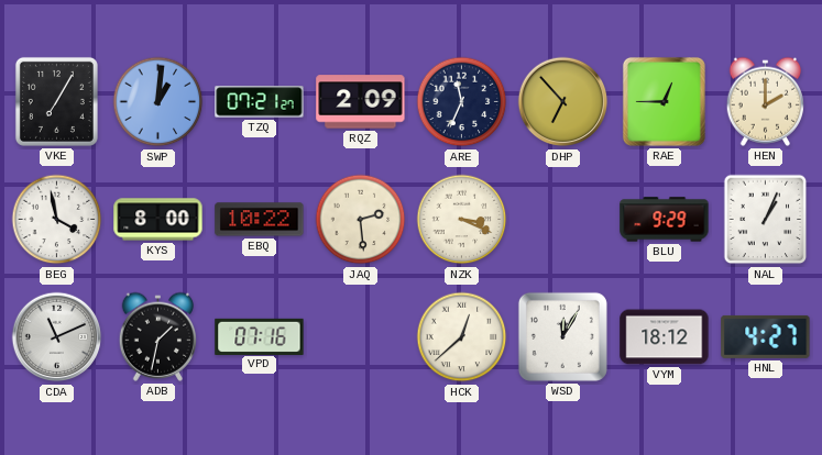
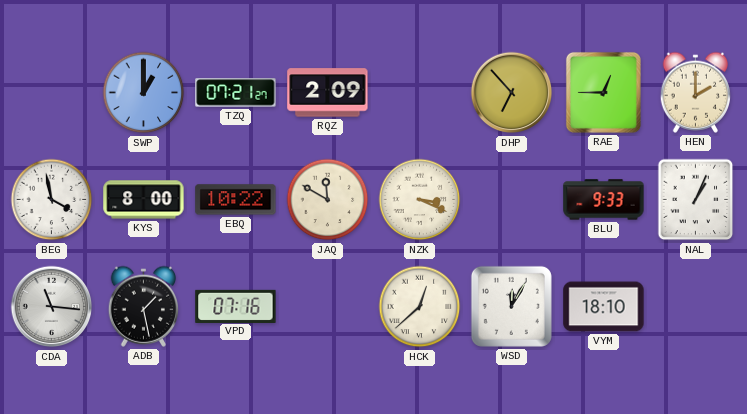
VKE: 7:05 -> none (56, 101)
SWP: 1:01 -> 1:00 (144, 93)
ARE: 11:34 -> none (462, 102)
JAQ: 2:29 -> 11:50 (328, 200)
BLU: 9:29 -> 9:33 (604, 200)
CDA: 11:11 -> 11:16 (52, 307)
ADB: 1:32 -> 1:28 (143, 306)
VYM: 18:12 -> 18:10 (604, 307)
HNL: 4:27 -> none (766, 336)
